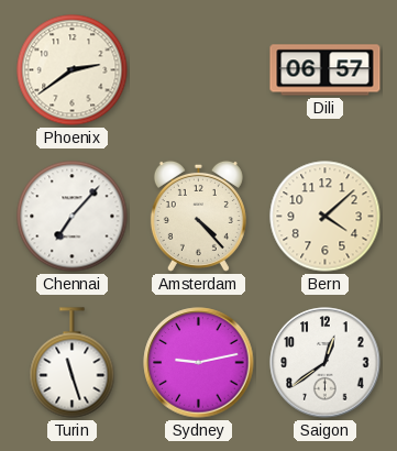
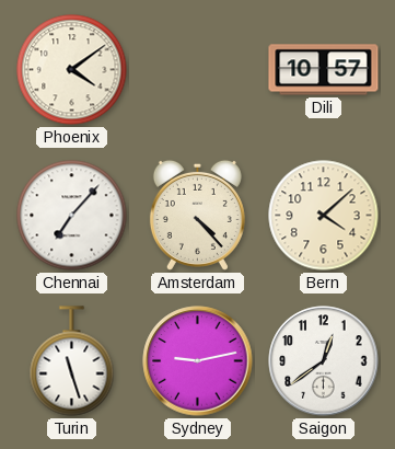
Phoenix: 2:39 -> 4:09 (72, 70)
Dili: 06:57 -> 10:57 (324, 70)
